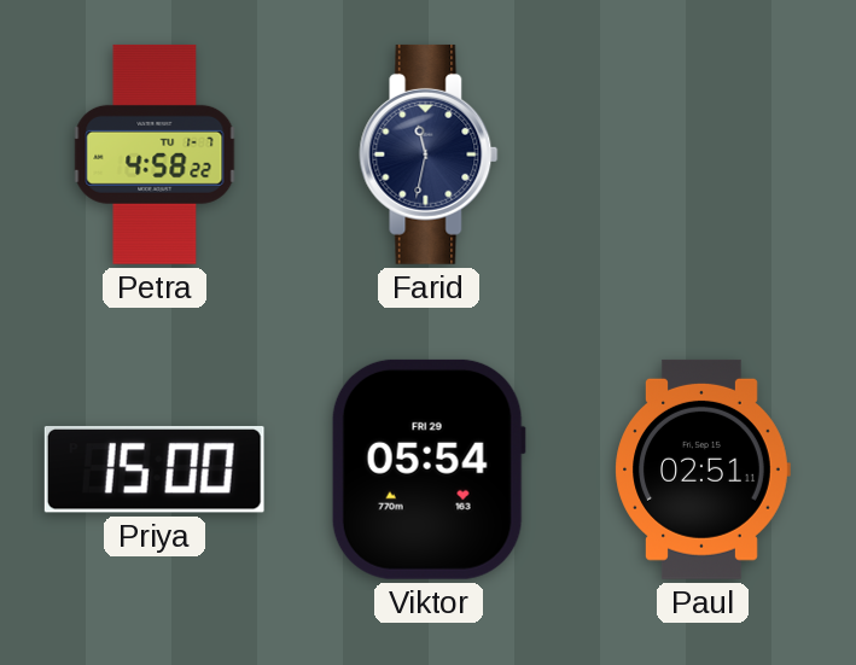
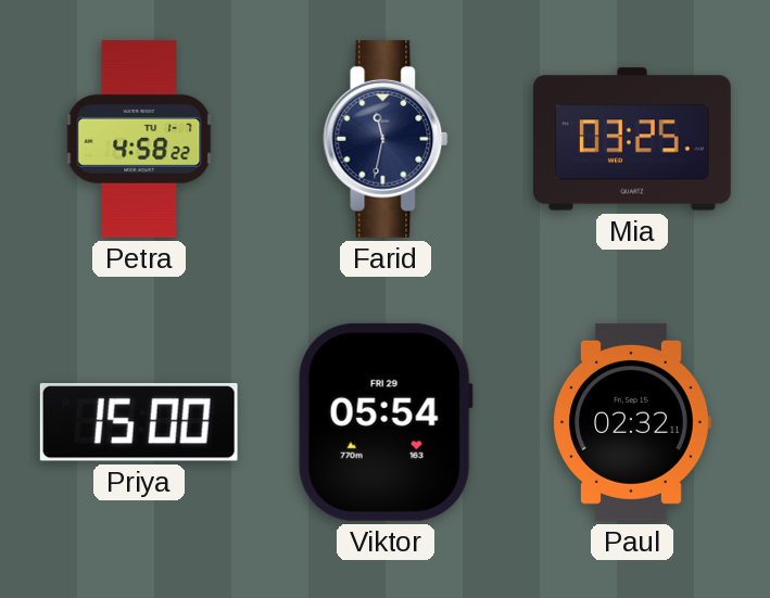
Mia: none -> 03:25 (632, 139)
Paul: 02:51 -> 02:32 (632, 422)
